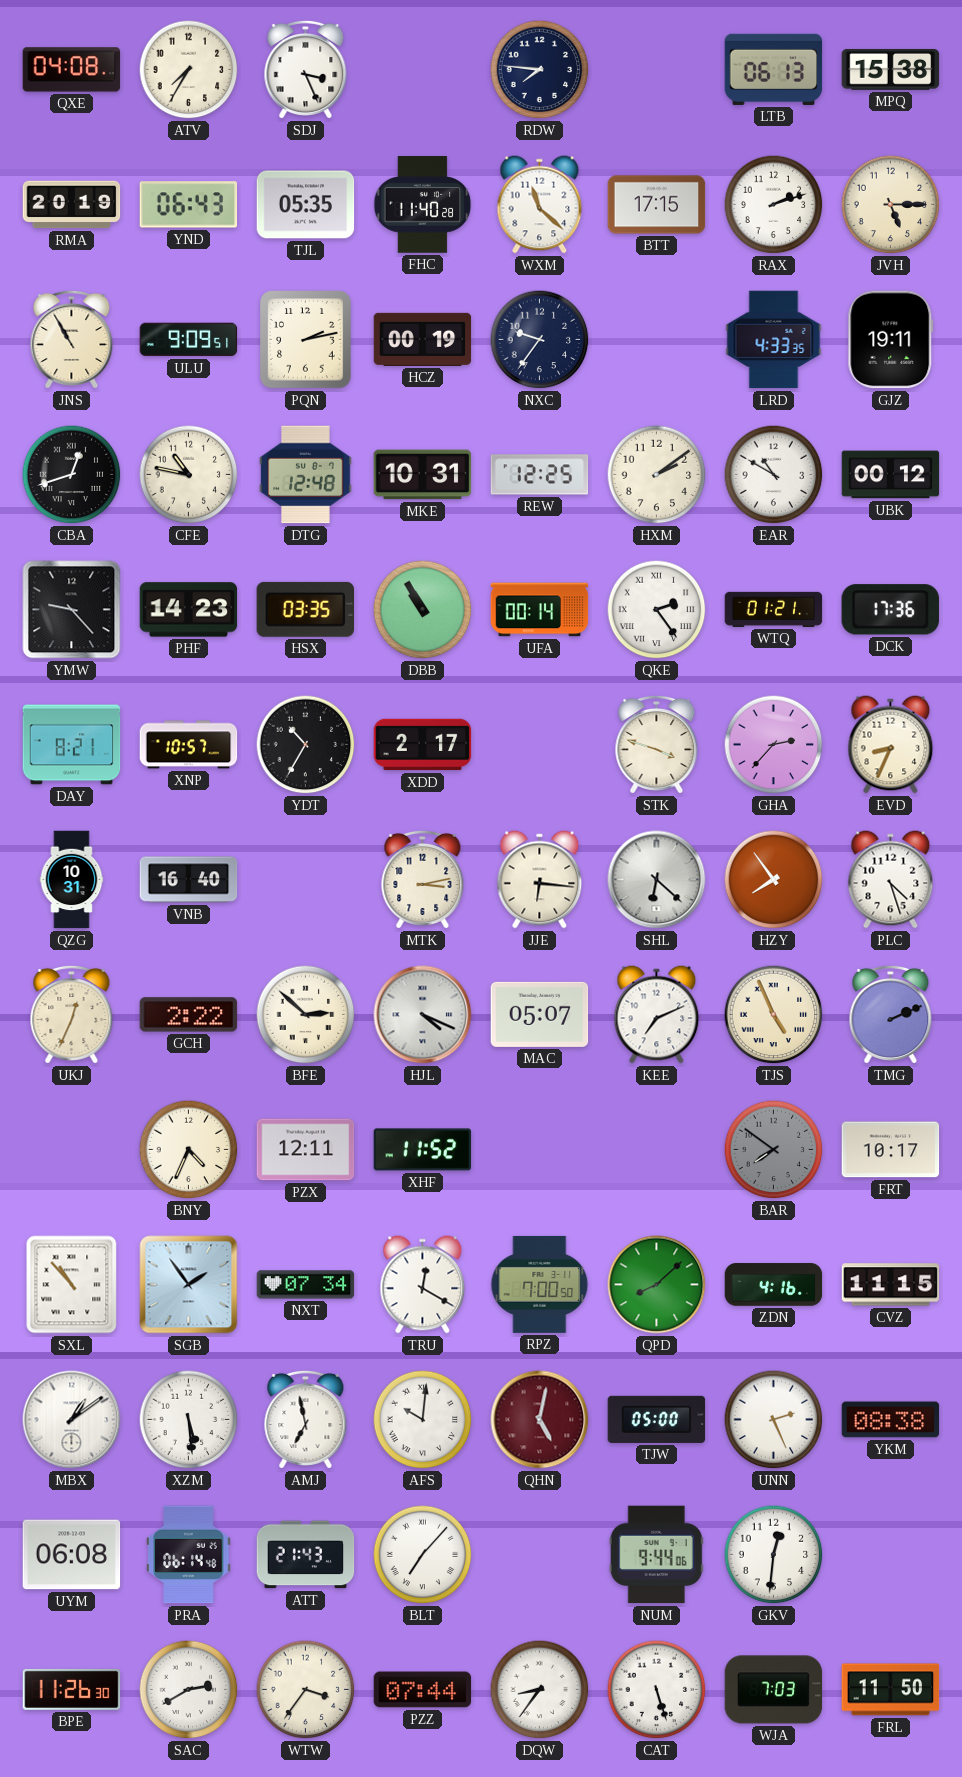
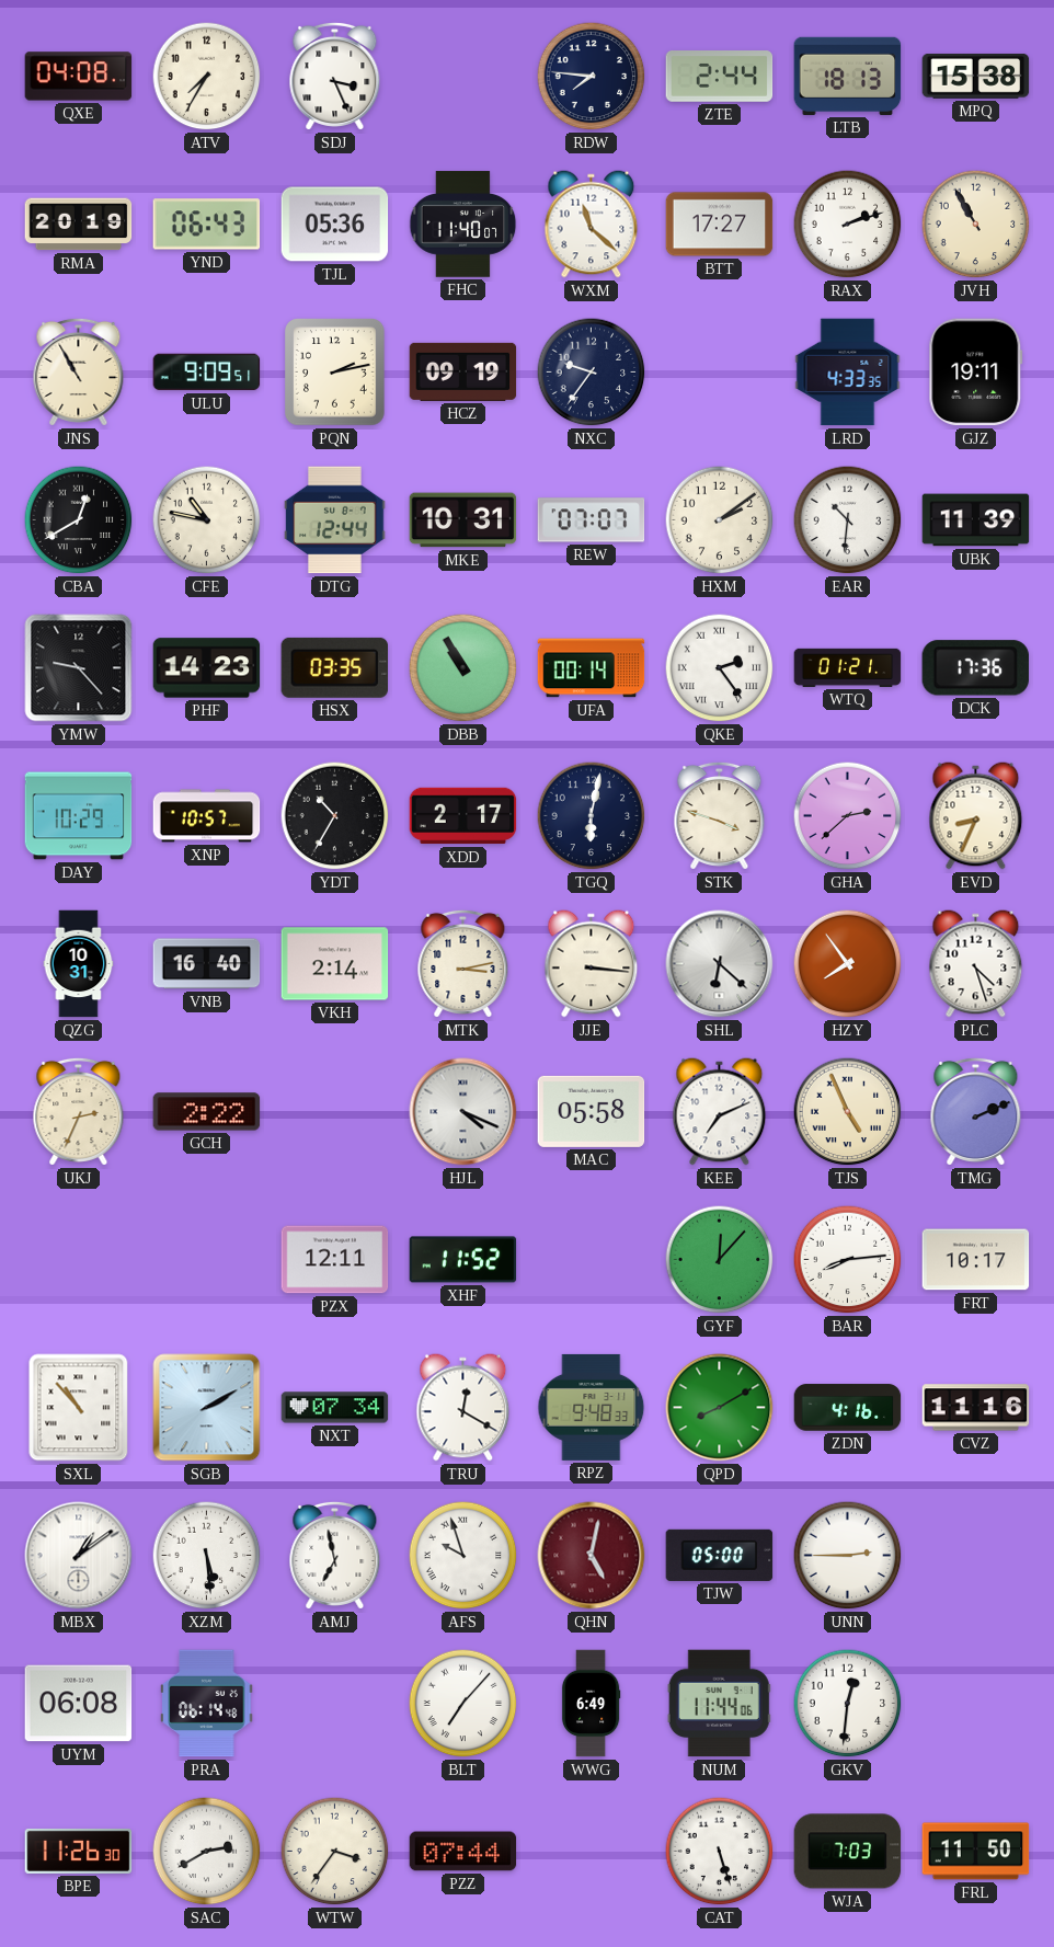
ZTE: none -> 2:44 (720, 77)
LTB: 06:13 -> 18:13 (848, 76)
TJL: 05:35 -> 05:36 (335, 225)
FHC: 11:40:28 -> 11:40:07 (463, 225)
BTT: 17:15 -> 17:27 (720, 225)
JVH: 5:15 -> 10:55 (976, 225)
HCZ: 00:19 -> 09:19 (463, 371)
CBA: 12:42 -> 12:40 (79, 520)
DTG: 12:48 -> 12:44 (335, 520)
REW: 12:25 -> 07:07 (592, 520)
EAR: 10:50 -> 10:31 (848, 520)
UBK: 00:12 -> 11:39 (976, 520)
DAY: 8:21 -> 10:29 (79, 816)
TGQ: none -> 6:02 (592, 816)
GHA: 2:37 -> 2:38 (848, 816)
VKH: none -> 2:14 (335, 964)
JJE: 6:16 -> 3:16 (592, 964)
UKJ: 12:34 -> 2:34 (79, 1111)
BFE: 2:52 -> none (306, 1015)
MAC: 05:07 -> 05:58 (592, 1111)
BNY: 4:34 -> none (189, 1150)
GYF: none -> 12:07 (720, 1260)
BAR: 7:51 -> 8:14 (848, 1260)
BAR dial: grey -> white (848, 1260)
SGB: 1:54 -> 2:10 (207, 1408)
RPZ: 7:00 -> 9:48 (592, 1407)
QPD: 8:08 -> 8:10 (720, 1408)
CVZ: 11:15 -> 11:16 (976, 1408)
AFS: 10:01 -> 9:57 (463, 1556)
UNN: 2:26 -> 2:45 (848, 1556)
YKM: 08:38 -> none (891, 1420)
ATT: 21:43 -> none (306, 1555)
WWG: none -> 6:49 (591, 1704)
NUM: 9:44 -> 11:44 (719, 1704)
DQW: 8:36 -> none (540, 1690)
